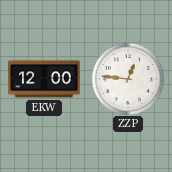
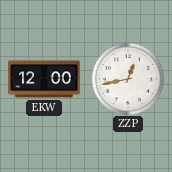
ZZP: 12:46 -> 12:43 (127, 78)
